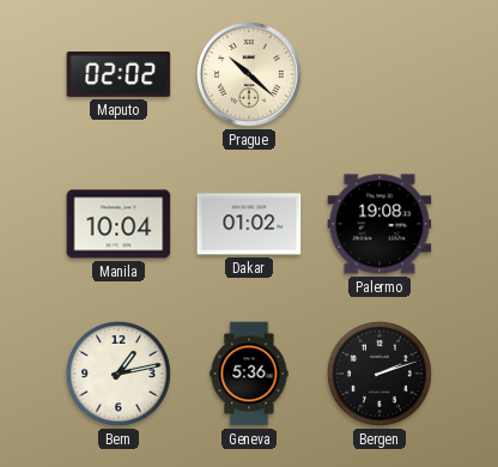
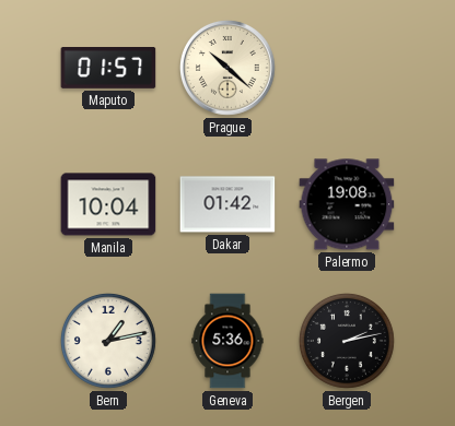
Maputo: 02:02 -> 01:57 (108, 69)
Dakar: 01:02 -> 01:42 (227, 204)
Bergen: 2:12 -> 2:13 (347, 341)
